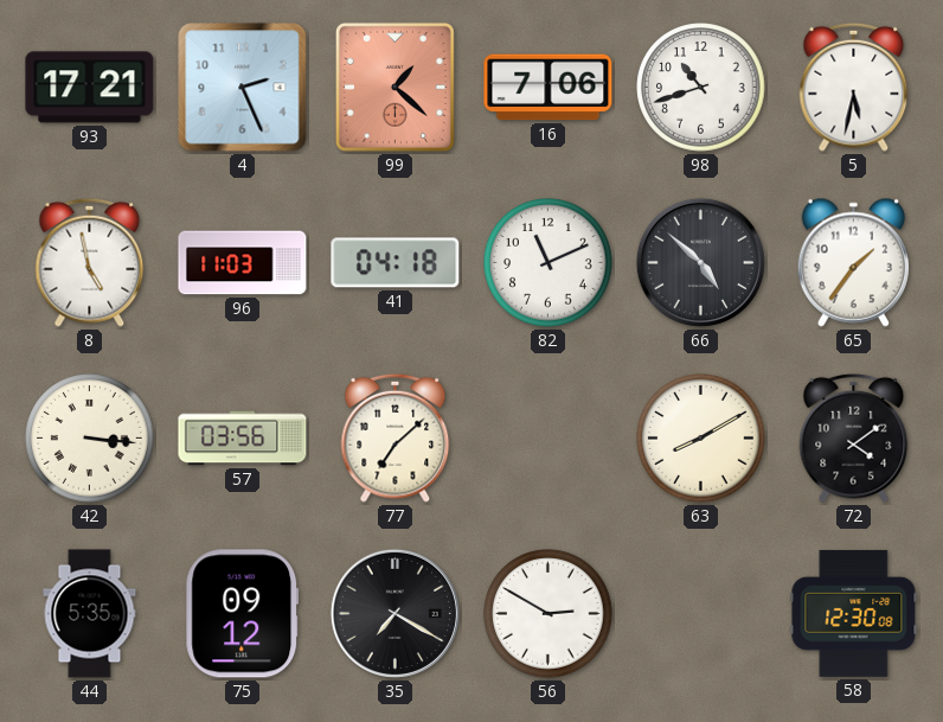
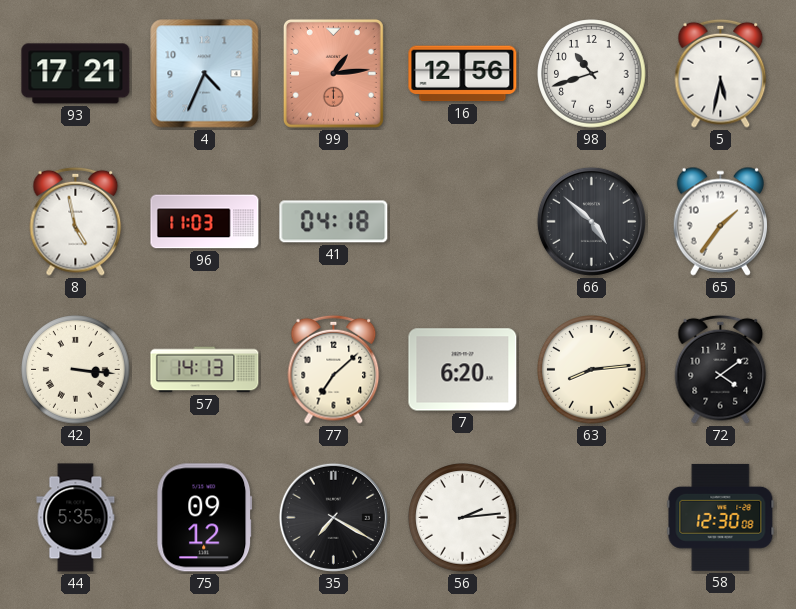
4: 2:26 -> 4:34 (205, 74)
99: 1:22 -> 1:14 (333, 73)
16: 7:06 -> 12:56 (463, 74)
82: 11:11 -> none (549, 263)
57: 03:56 -> 14:13 (205, 370)
7: none -> 6:20 (463, 370)
63: 8:10 -> 8:14 (592, 370)
56: 2:50 -> 2:14 (463, 518)
